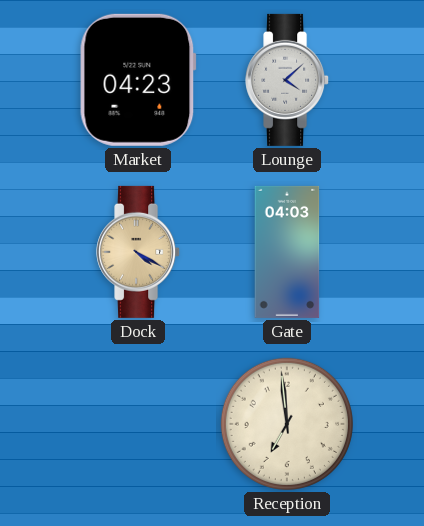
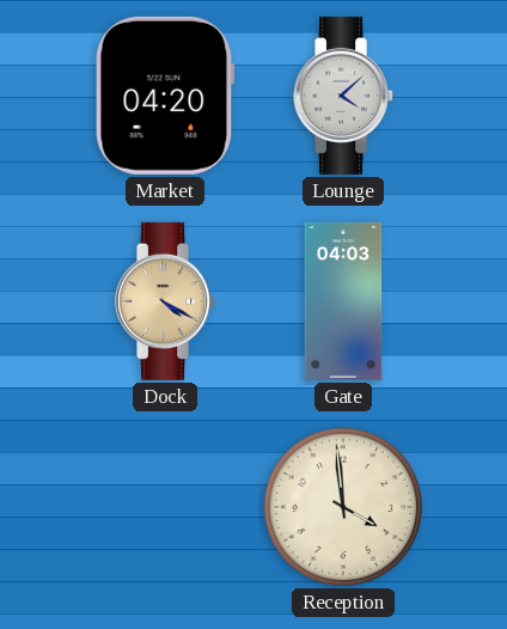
Market: 04:23 -> 04:20 (165, 96)
Reception: 6:59 -> 3:59 (343, 507)
